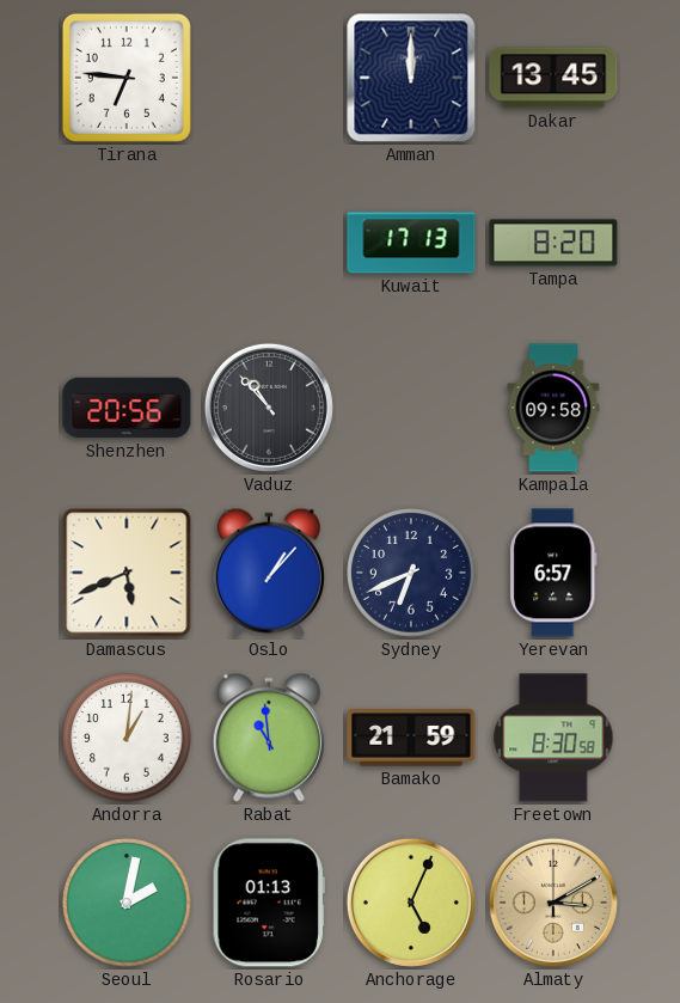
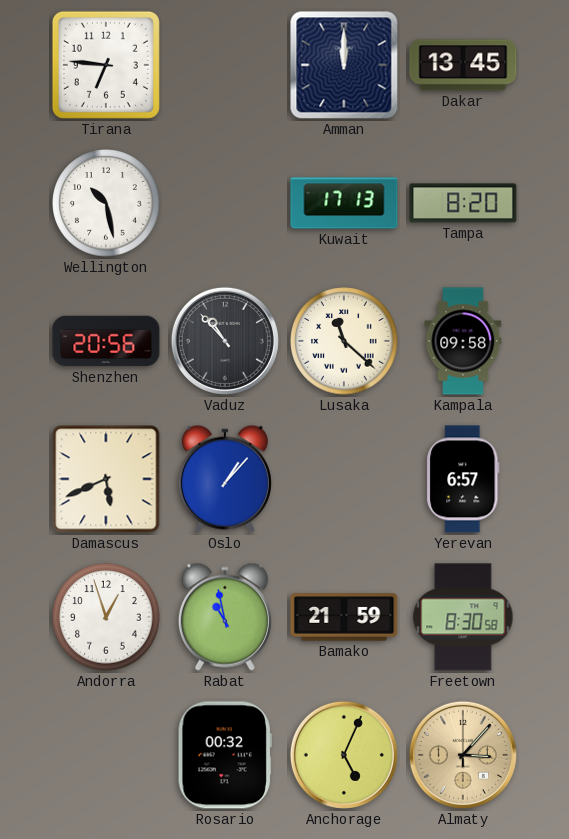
Wellington: none -> 10:28 (106, 203)
Lusaka: none -> 11:22 (344, 341)
Sydney: 6:41 -> none (411, 573)
Andorra: 1:01 -> 12:57 (106, 617)
Rabat: 10:59 -> 10:58 (225, 617)
Seoul: 2:02 -> none (127, 903)
Rosario: 01:13 -> 00:32 (225, 755)
Almaty: 3:10 -> 3:07 (463, 755)
